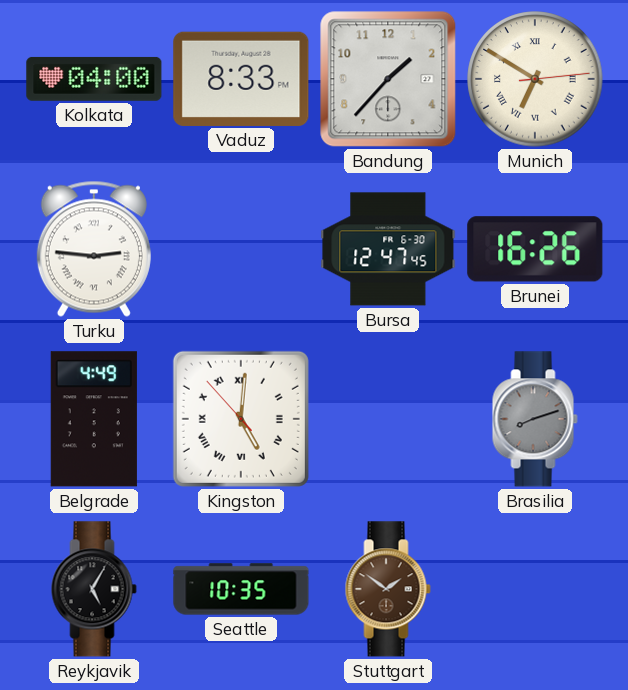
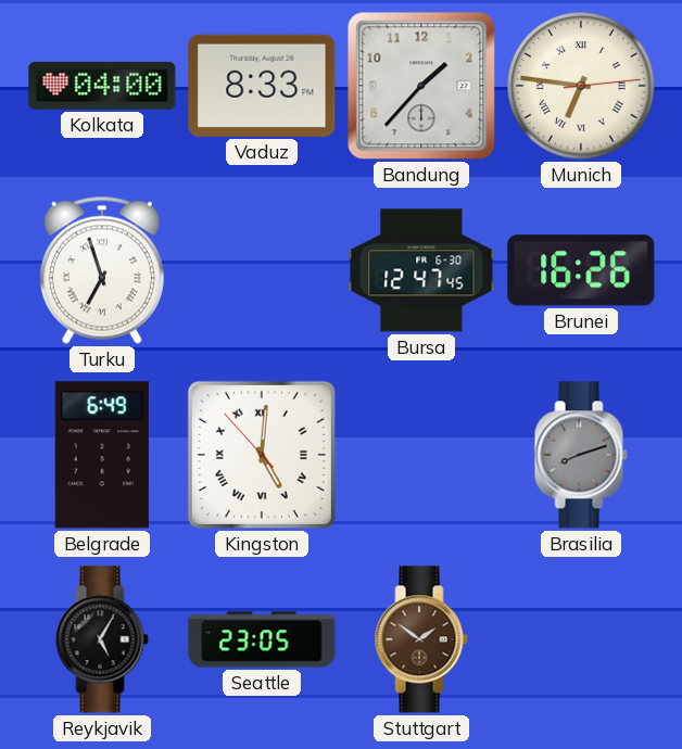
Munich: 6:50 -> 6:46 (581, 86)
Turku: 2:46 -> 6:57 (102, 270)
Belgrade: 4:49 -> 6:49 (102, 455)
Seattle: 10:35 -> 23:05 (262, 639)
